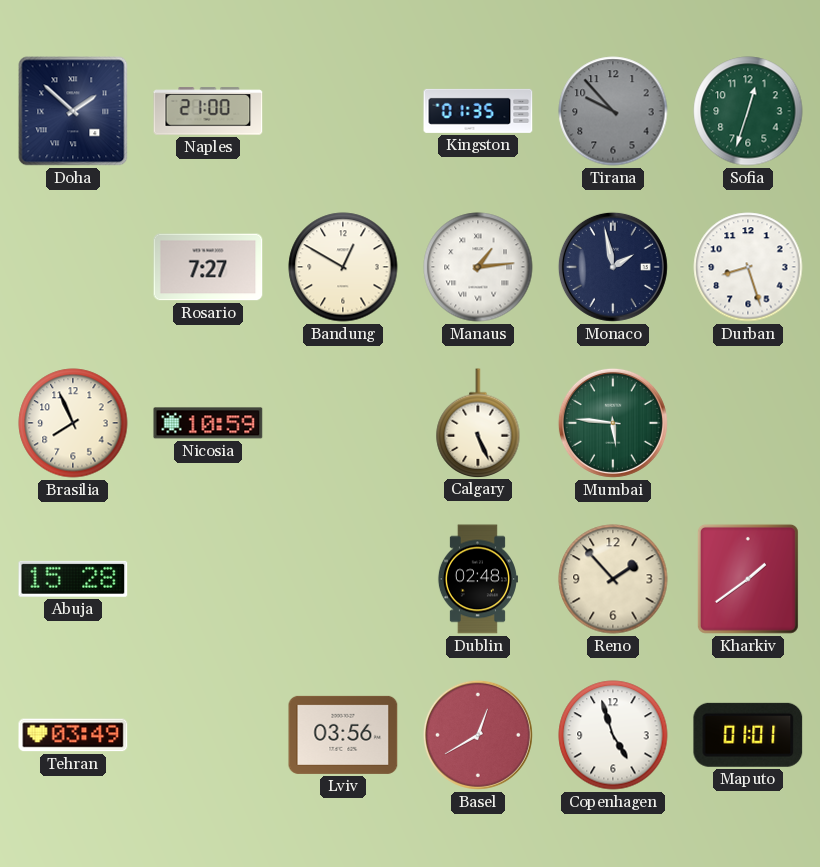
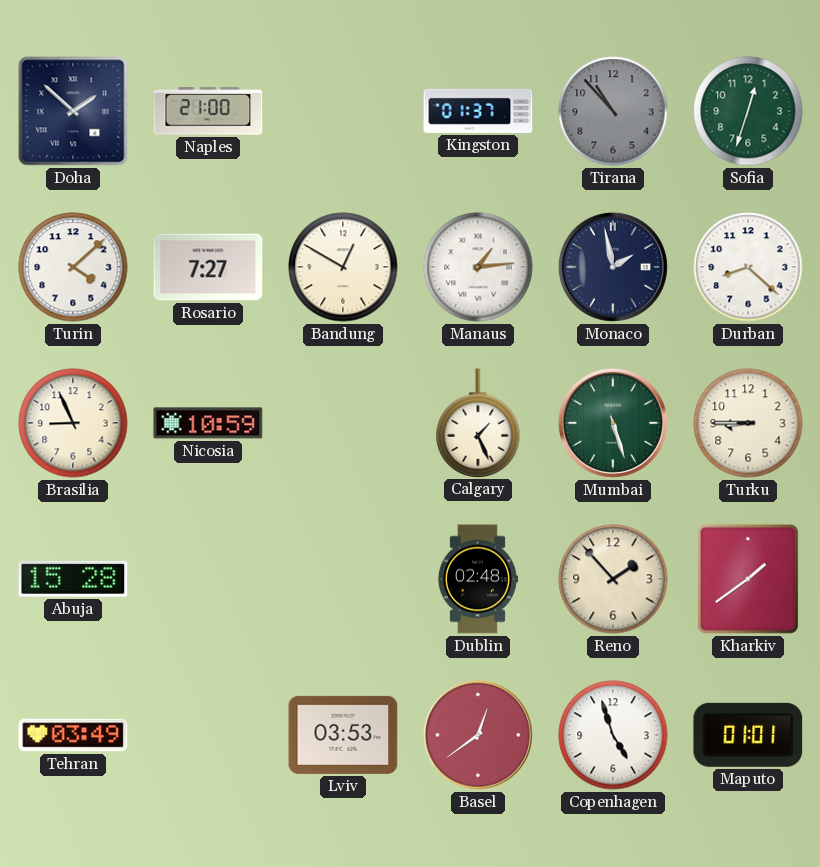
Kingston: 01:35 -> 01:37 (478, 111)
Tirana: 9:53 -> 10:53 (613, 111)
Turin: none -> 4:08 (73, 267)
Durban: 8:27 -> 8:22 (748, 267)
Brasilia: 7:56 -> 8:56 (73, 423)
Calgary: 5:26 -> 1:26 (478, 423)
Mumbai: 5:46 -> 5:27 (613, 423)
Turku: none -> 8:45 (748, 423)
Lviv: 03:56 -> 03:53 (343, 735)
Basel: 12:40 -> 12:39 (478, 735)
